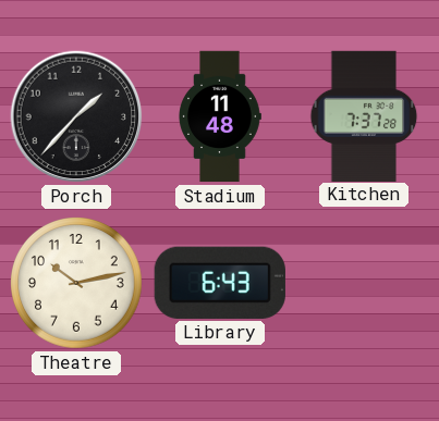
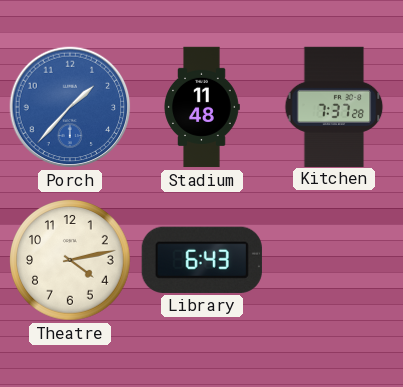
Porch dial: black -> blue (70, 107)
Theatre: 10:13 -> 4:13 (71, 261)
